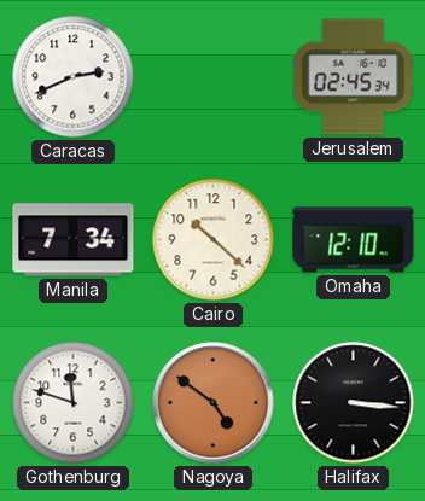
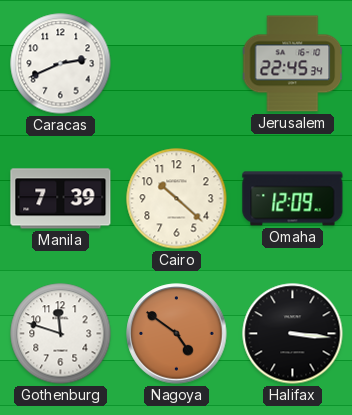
Jerusalem: 02:45 -> 22:45 (293, 64)
Manila: 7:34 -> 7:39 (61, 199)
Omaha: 12:10 -> 12:09 (293, 199)
